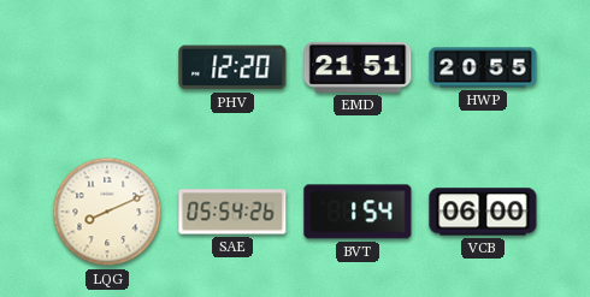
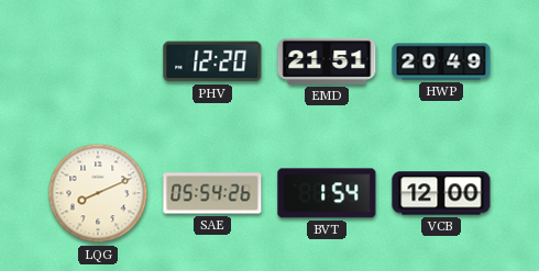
HWP: 20:55 -> 20:49 (441, 61)
VCB: 06:00 -> 12:00 (441, 193)
